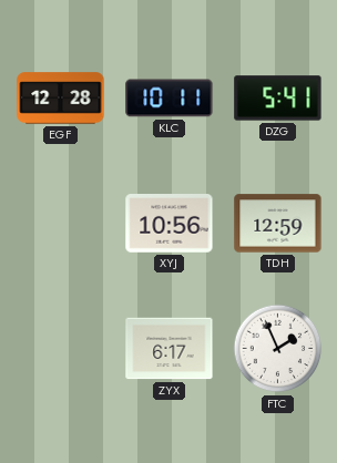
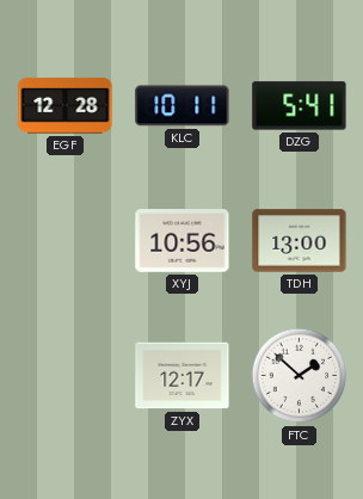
TDH: 12:59 -> 13:00 (300, 241)
ZYX: 6:17 -> 12:17 (183, 376)
FTC: 1:56 -> 1:52 (300, 376)
